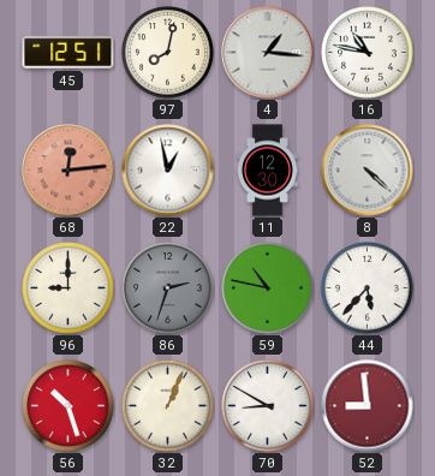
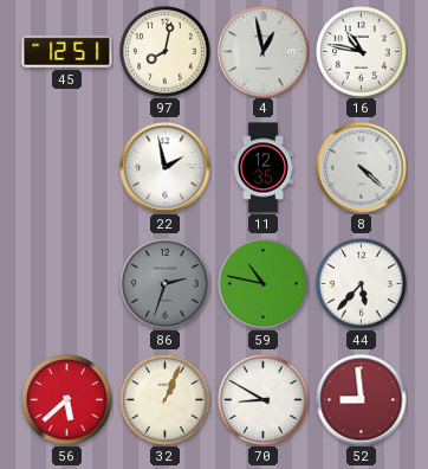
4: 1:16 -> 12:58 (264, 52)
68: 12:14 -> none (68, 171)
22: 12:58 -> 1:58 (166, 168)
11: 12:30 -> 12:35 (262, 168)
96: 9:00 -> none (68, 288)
56: 10:27 -> 5:38 (67, 400)
